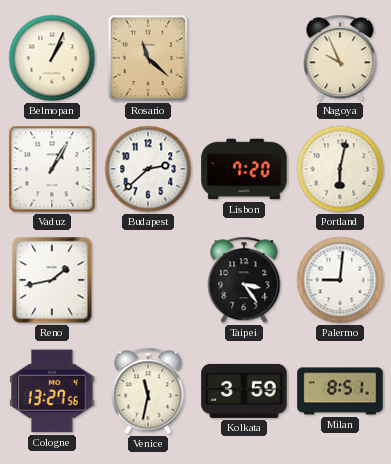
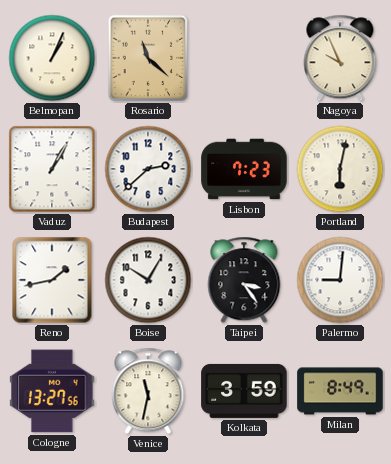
Lisbon: 7:20 -> 7:23 (244, 169)
Boise: none -> 10:05 (148, 280)
Milan: 8:51 -> 8:49 (340, 391)
